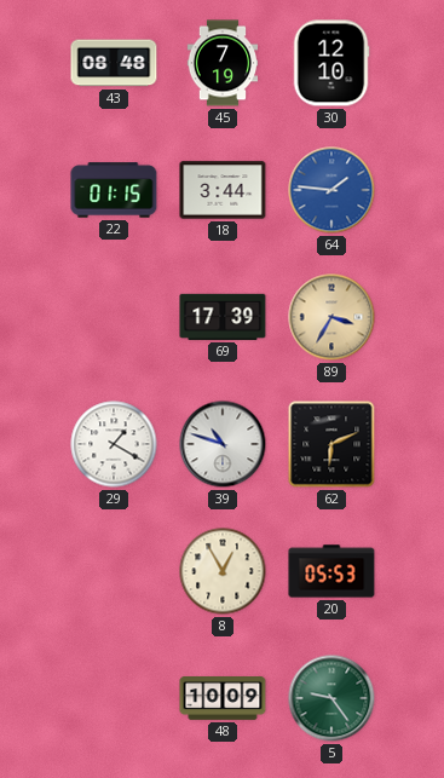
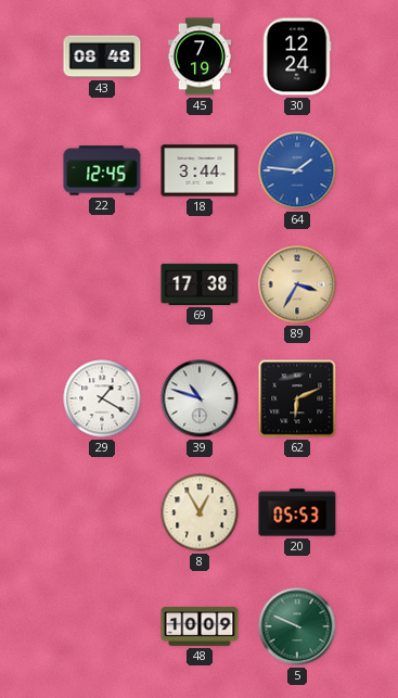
30: 12:10 -> 12:24 (297, 56)
22: 01:15 -> 12:45 (102, 170)
69: 17:39 -> 17:38 (200, 284)
5: 9:24 -> 9:49 (297, 626)
